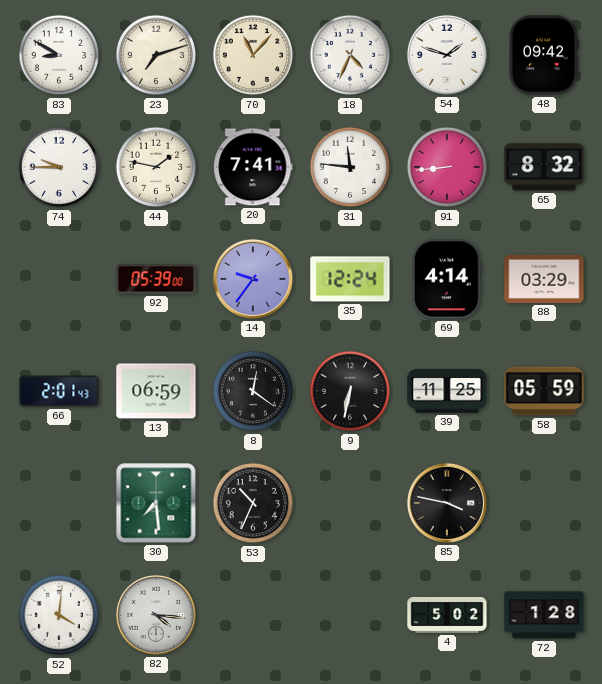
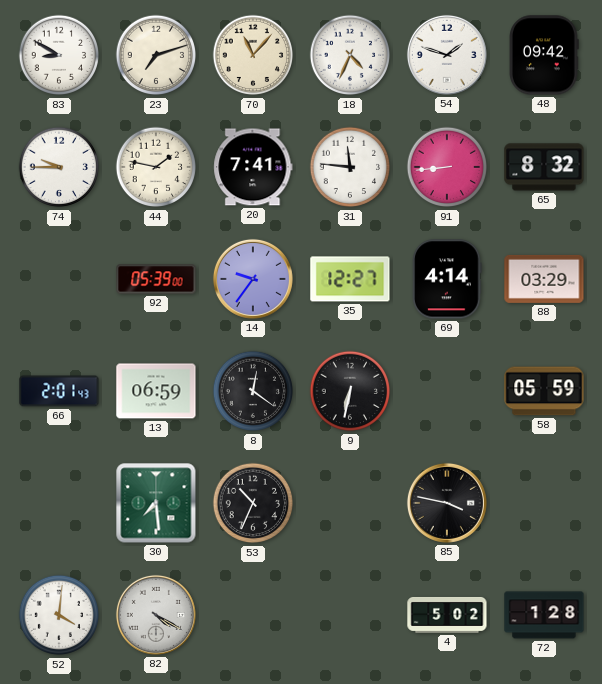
35: 12:24 -> 12:27 (350, 279)
39: 11:25 -> none (447, 391)
82: 4:16 -> 4:20 (156, 615)
